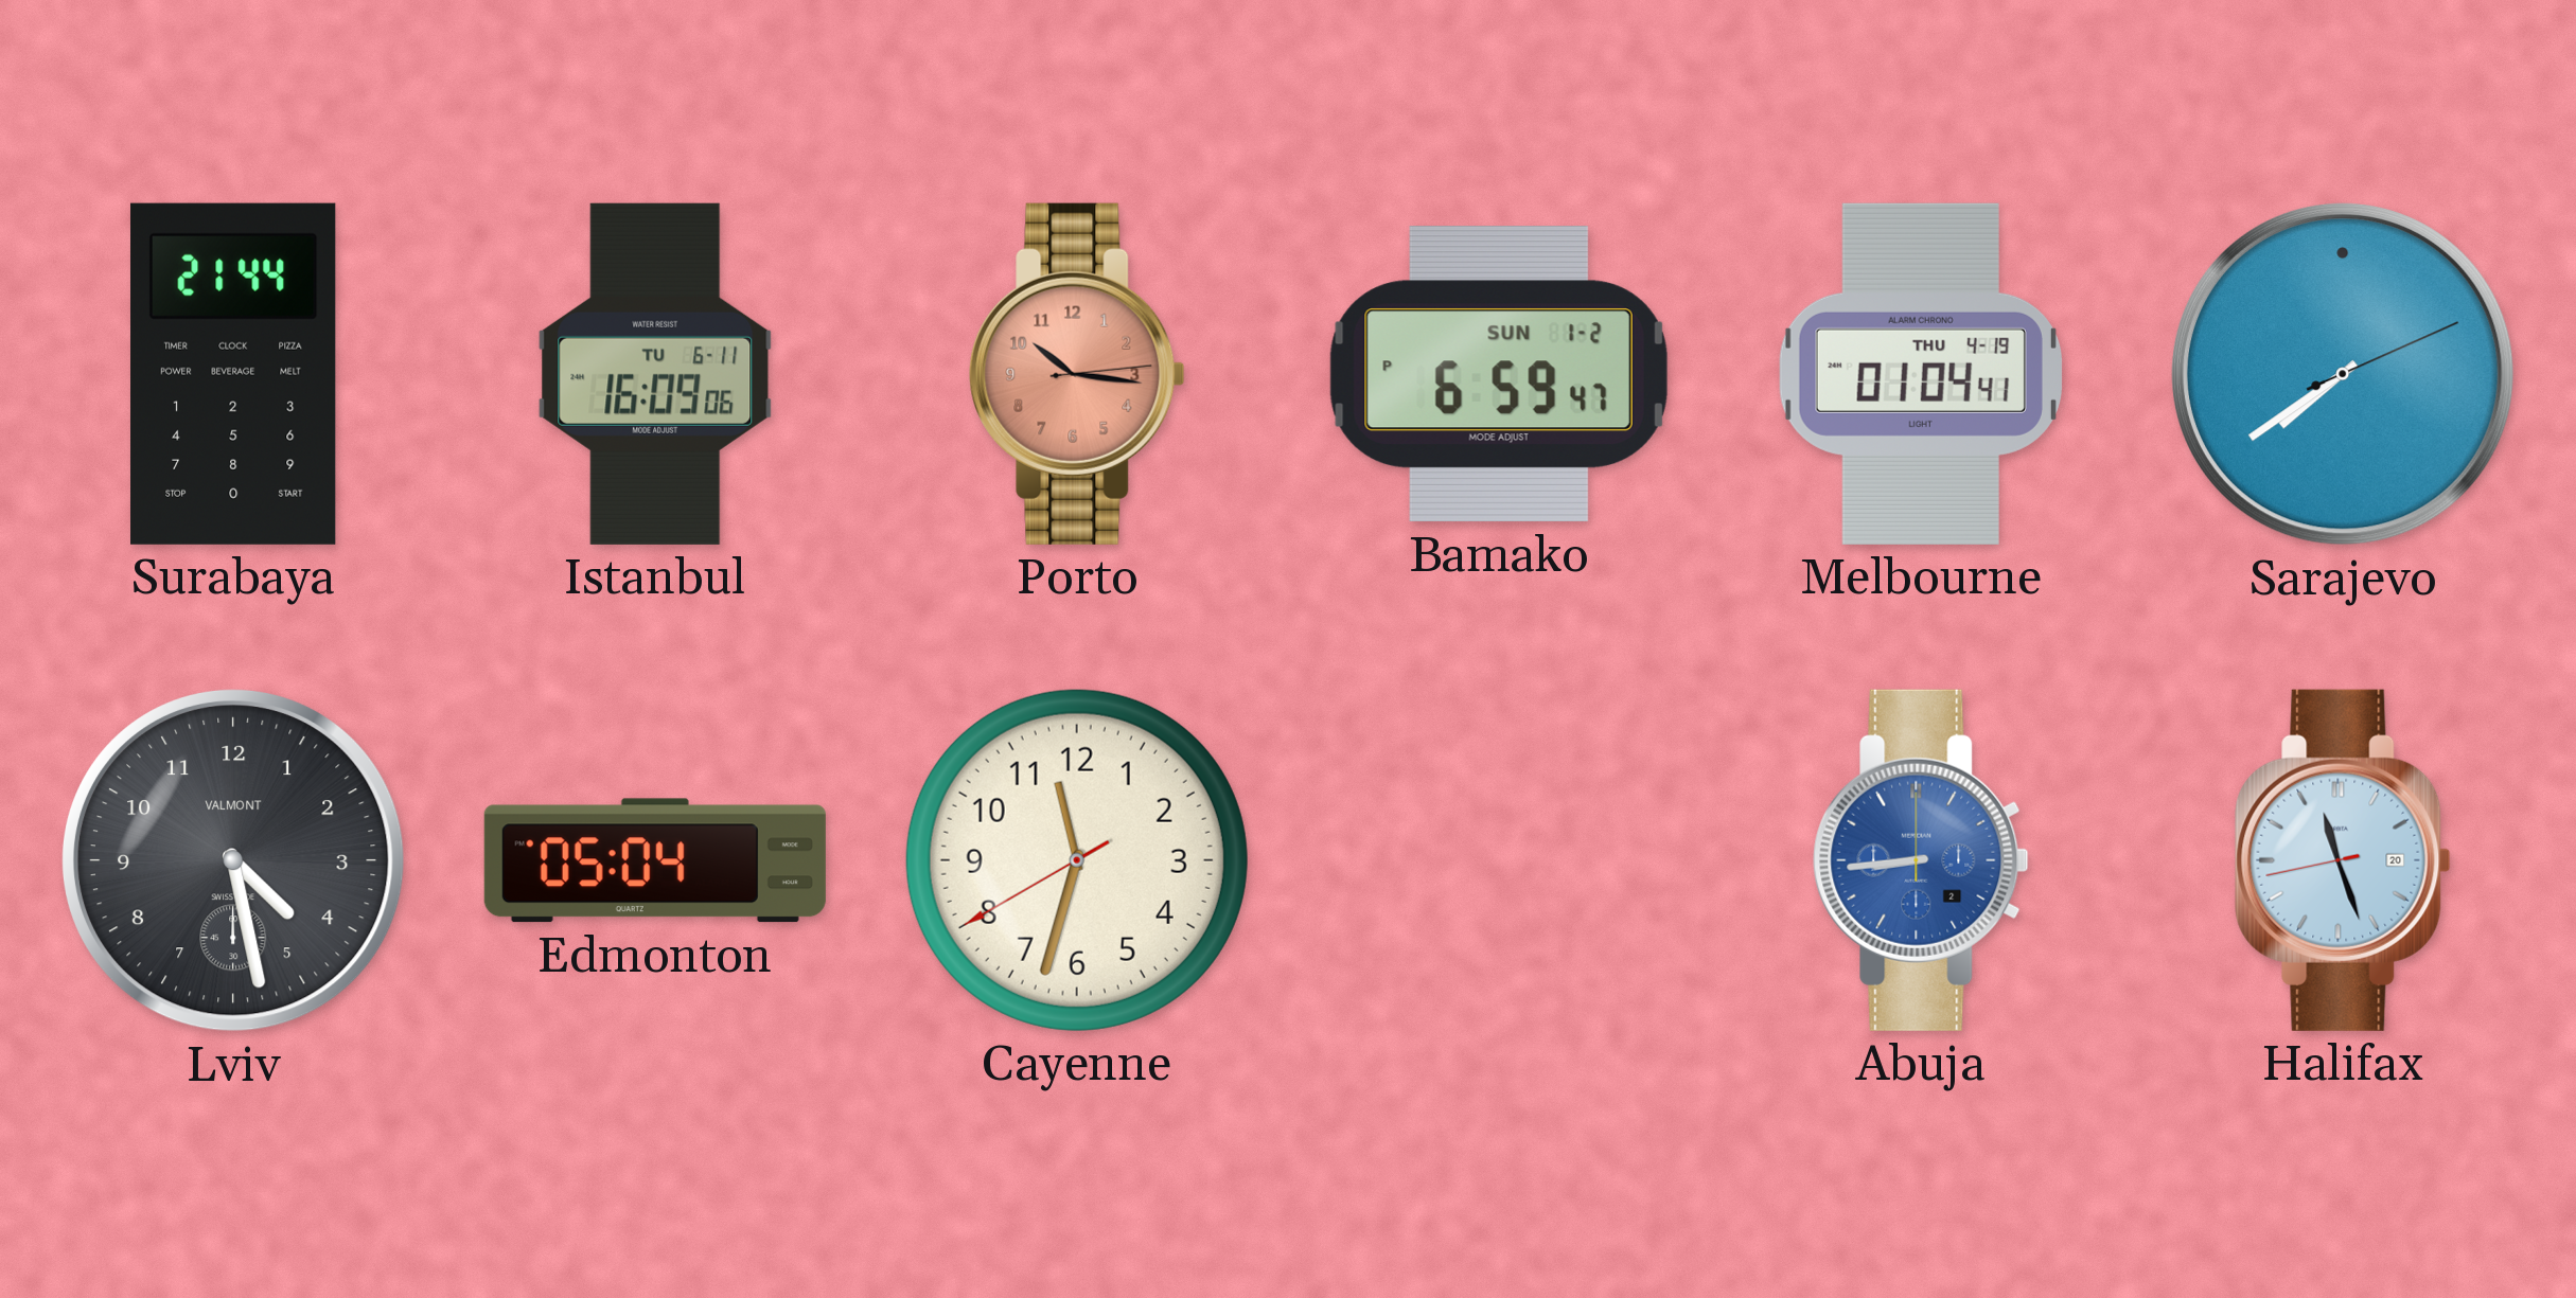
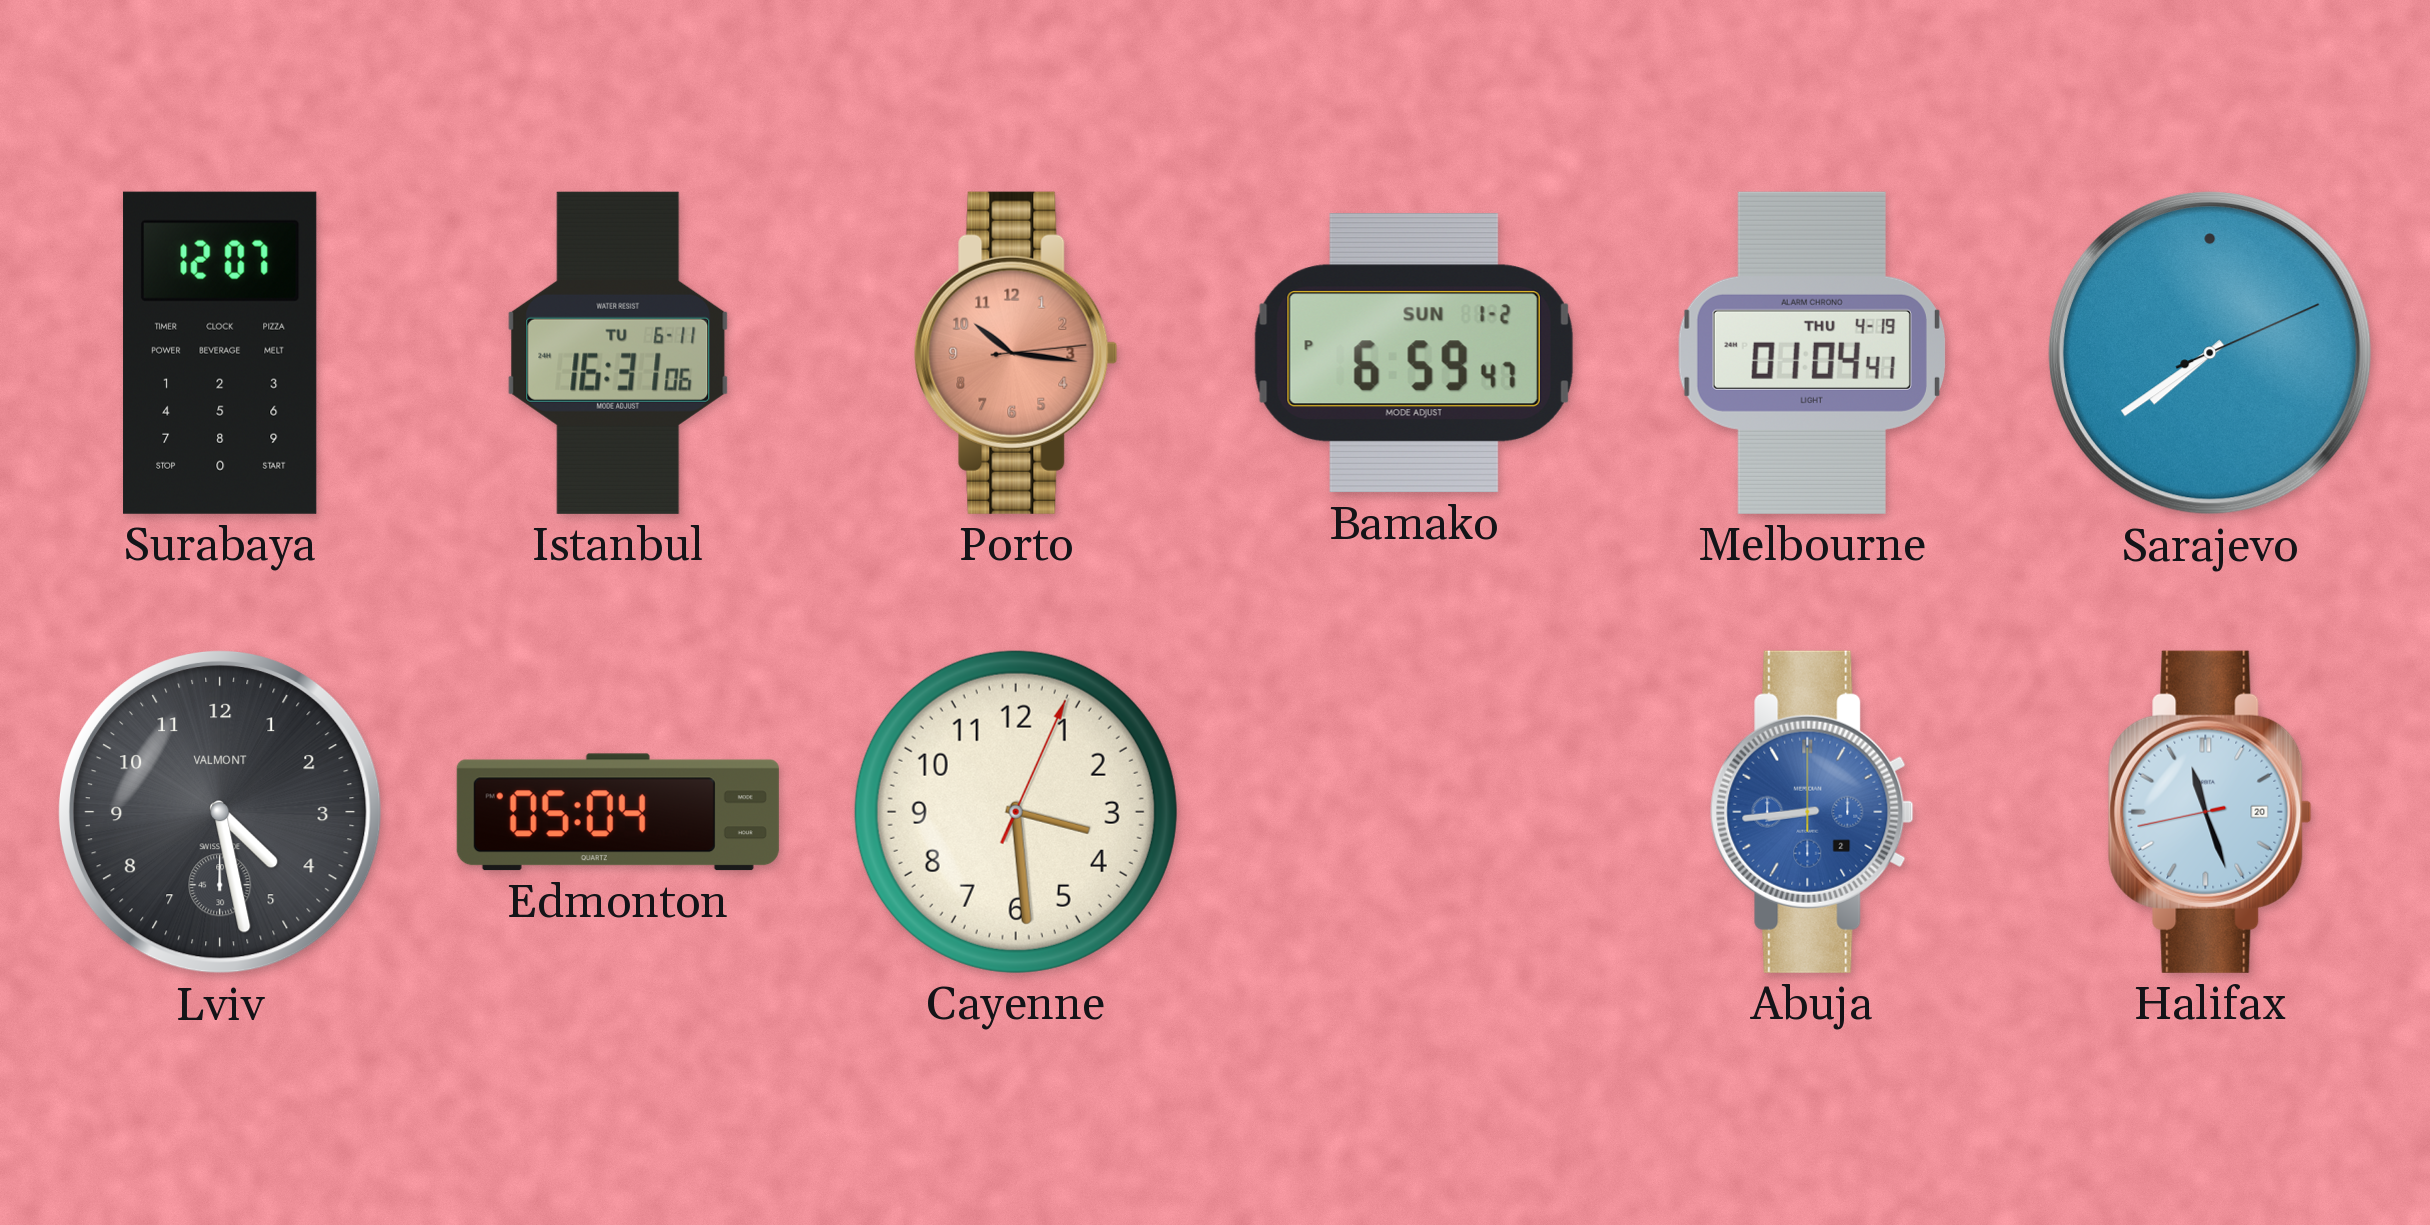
Surabaya: 21:44 -> 12:07 (220, 353)
Istanbul: 16:09 -> 16:31 (618, 353)
Cayenne: 11:32 -> 3:29 (1016, 812)
